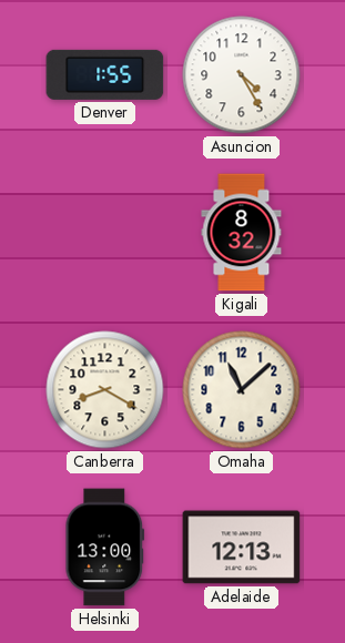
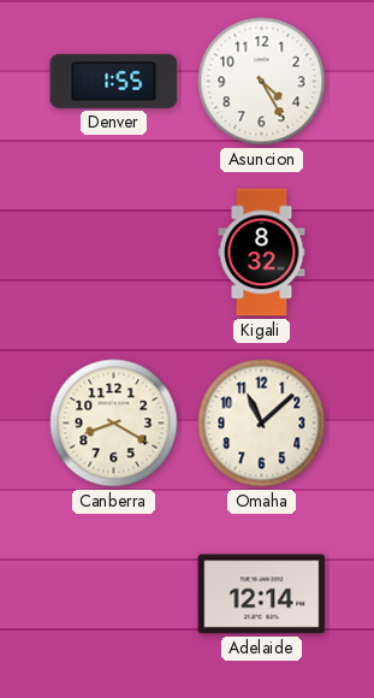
Helsinki: 13:00 -> none (105, 548)
Adelaide: 12:13 -> 12:14 (262, 595)
